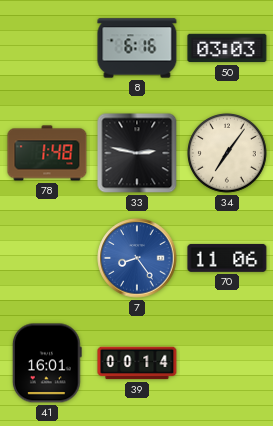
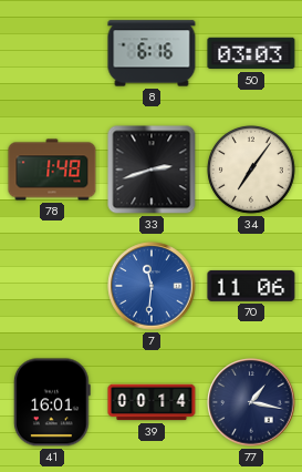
33: 2:47 -> 2:42 (152, 170)
7: 8:24 -> 11:31 (152, 286)
77: none -> 1:17 (251, 402)
